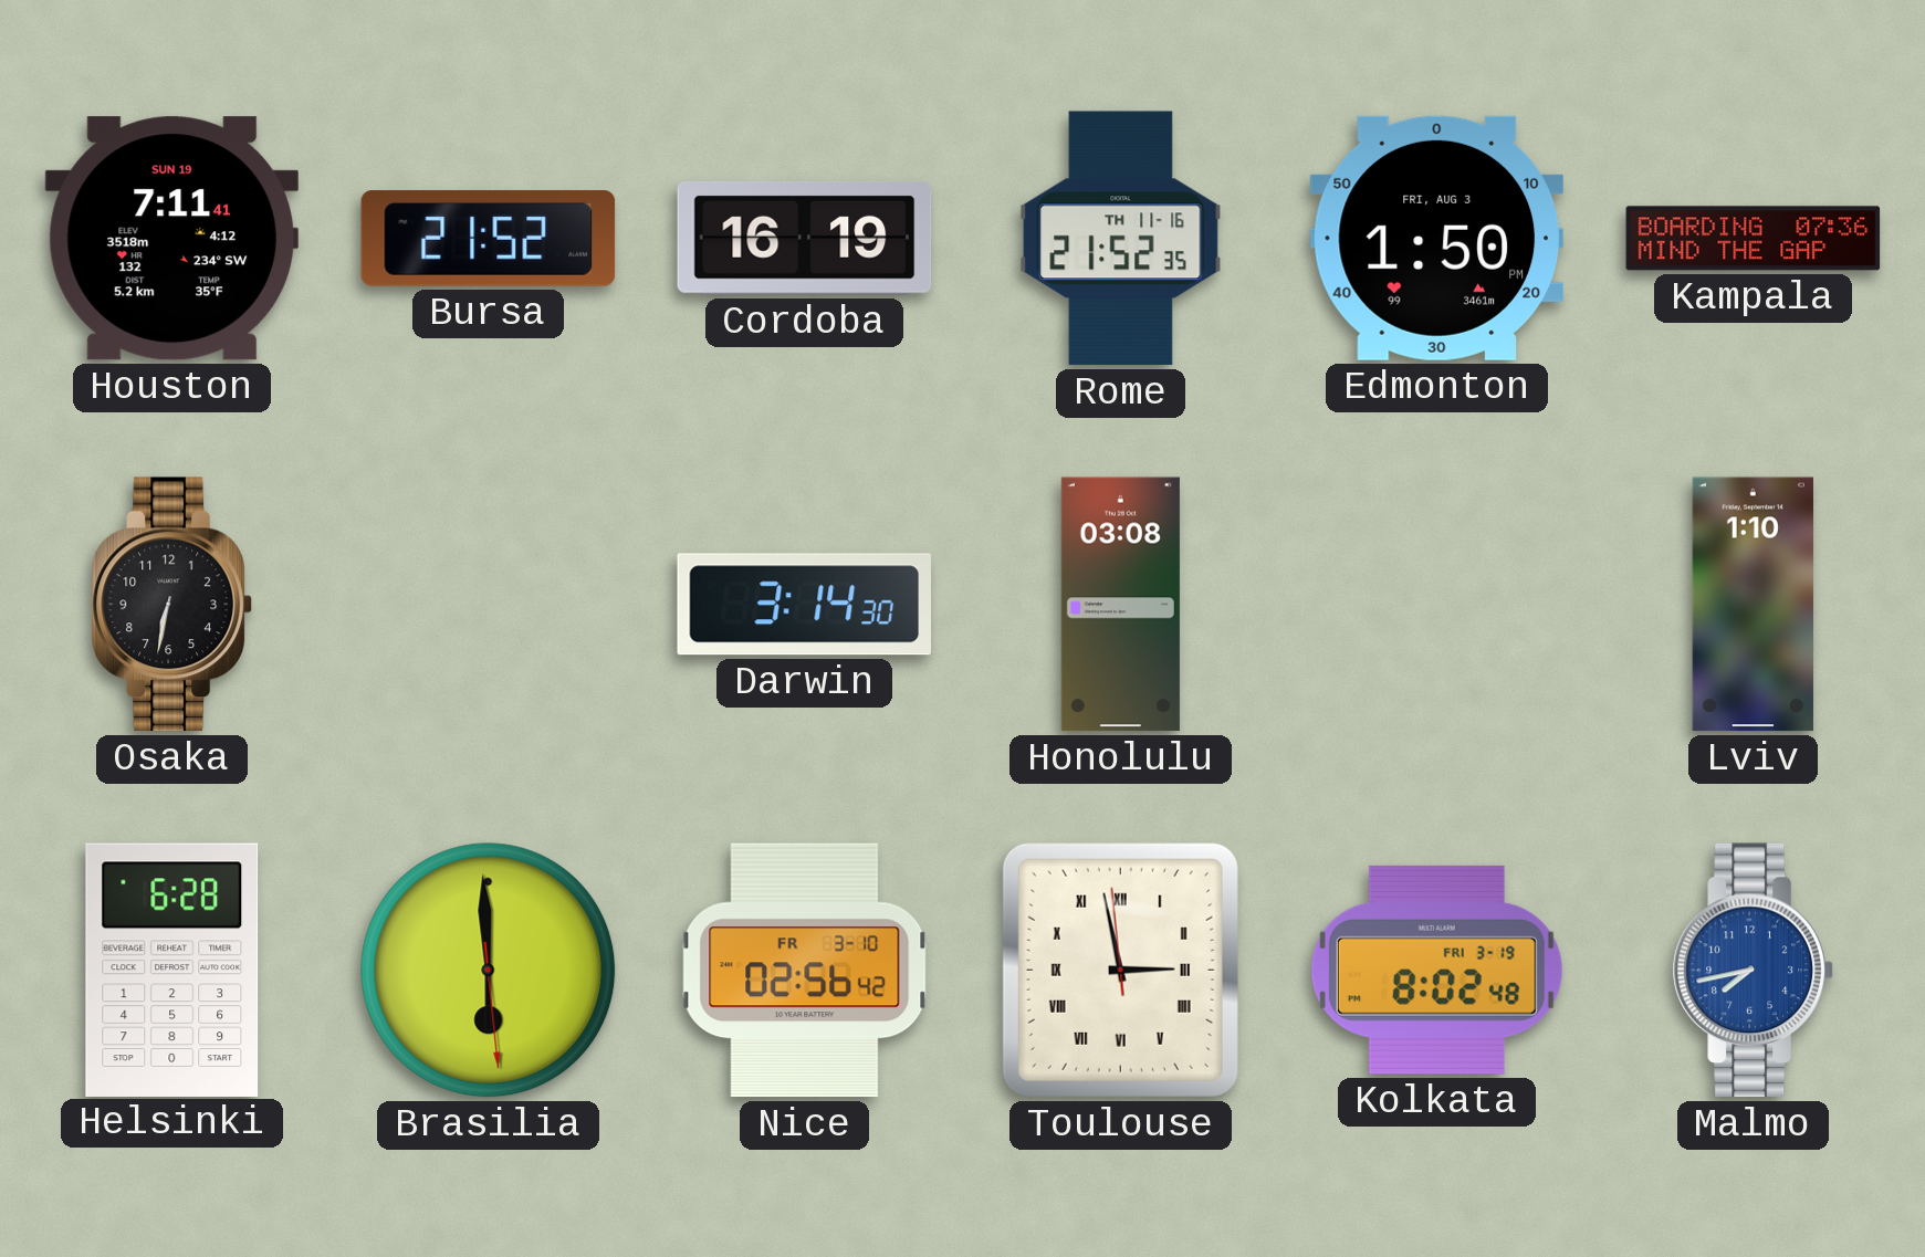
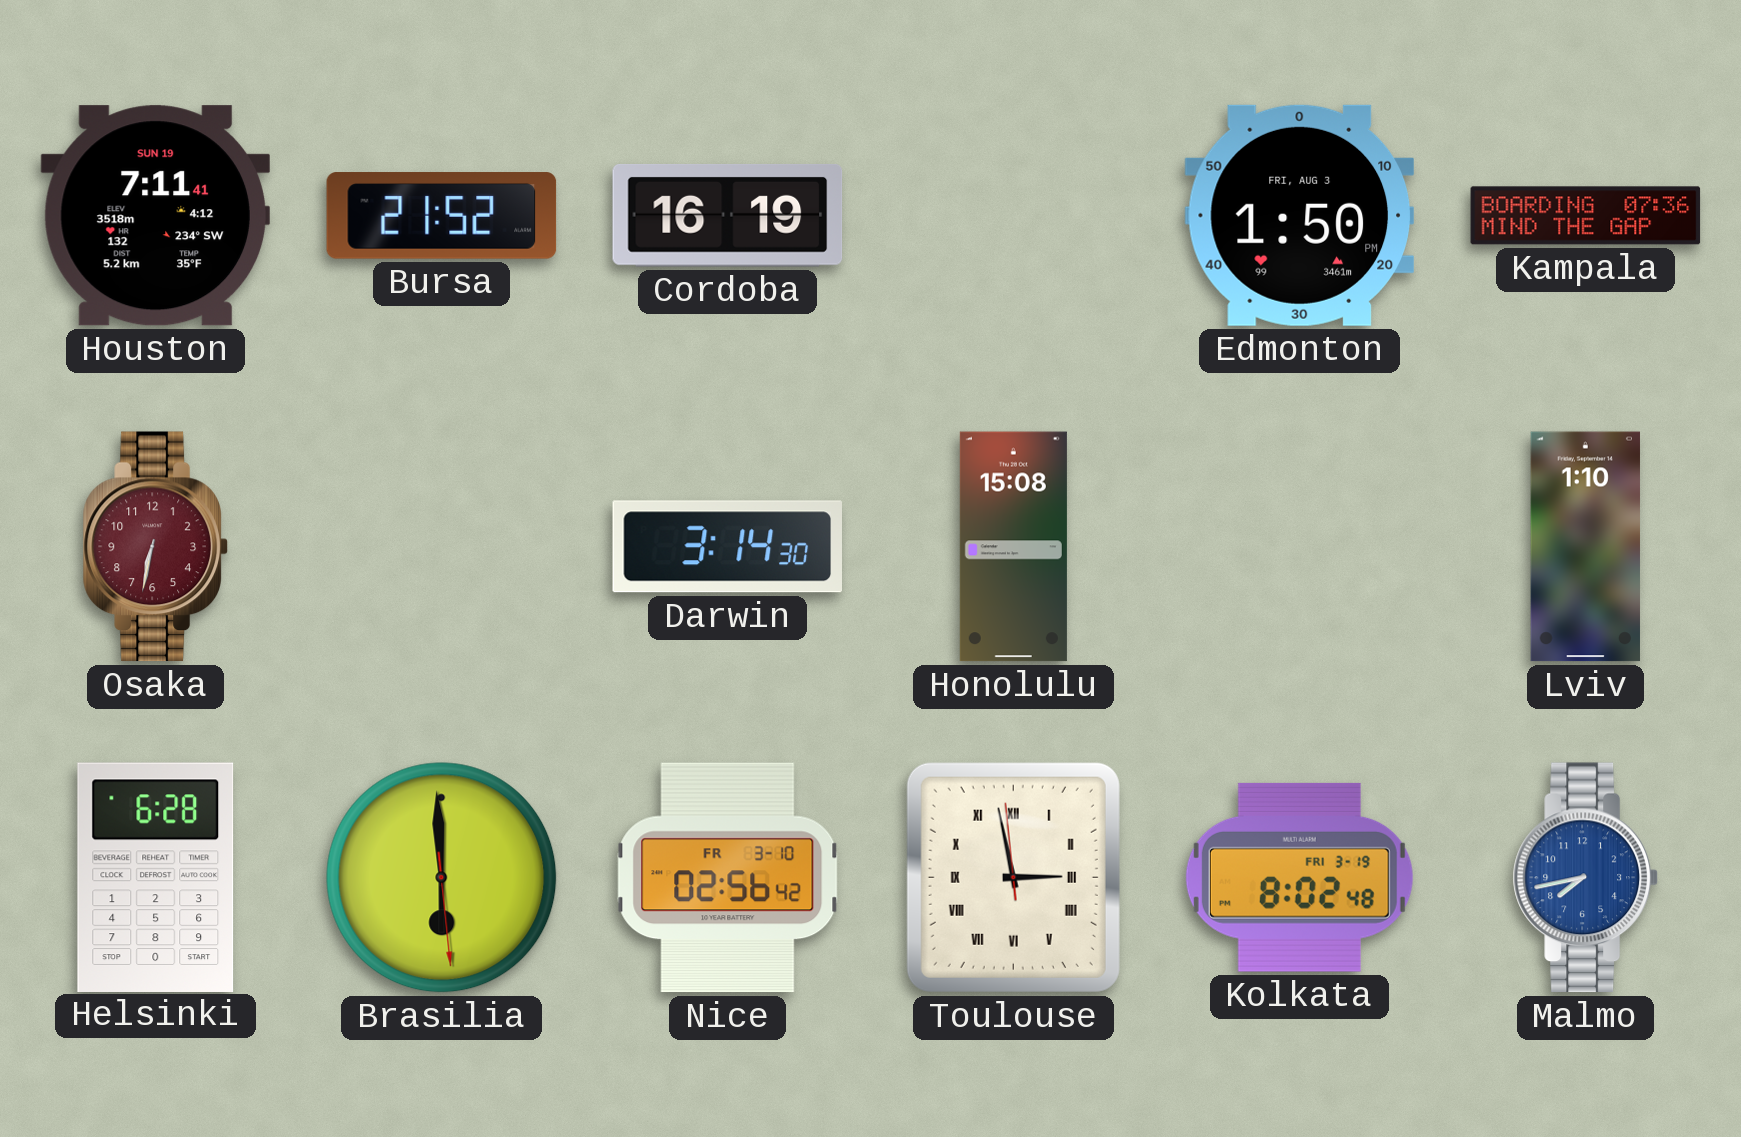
Rome: 21:52 -> none (1121, 239)
Osaka dial: black -> burgundy (155, 547)
Honolulu: 03:08 -> 15:08 (1013, 547)
